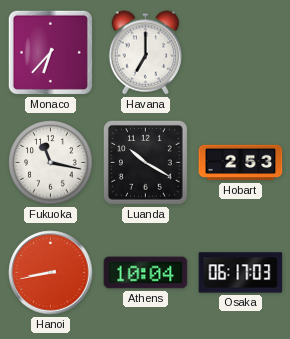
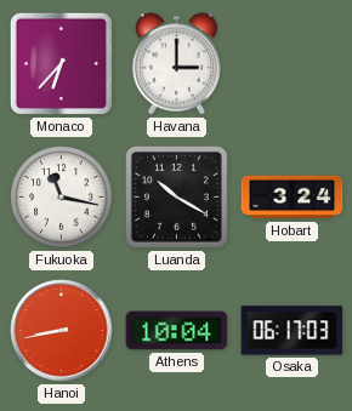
Havana: 7:00 -> 3:00 (176, 64)
Hobart: 2:53 -> 3:24 (293, 198)
